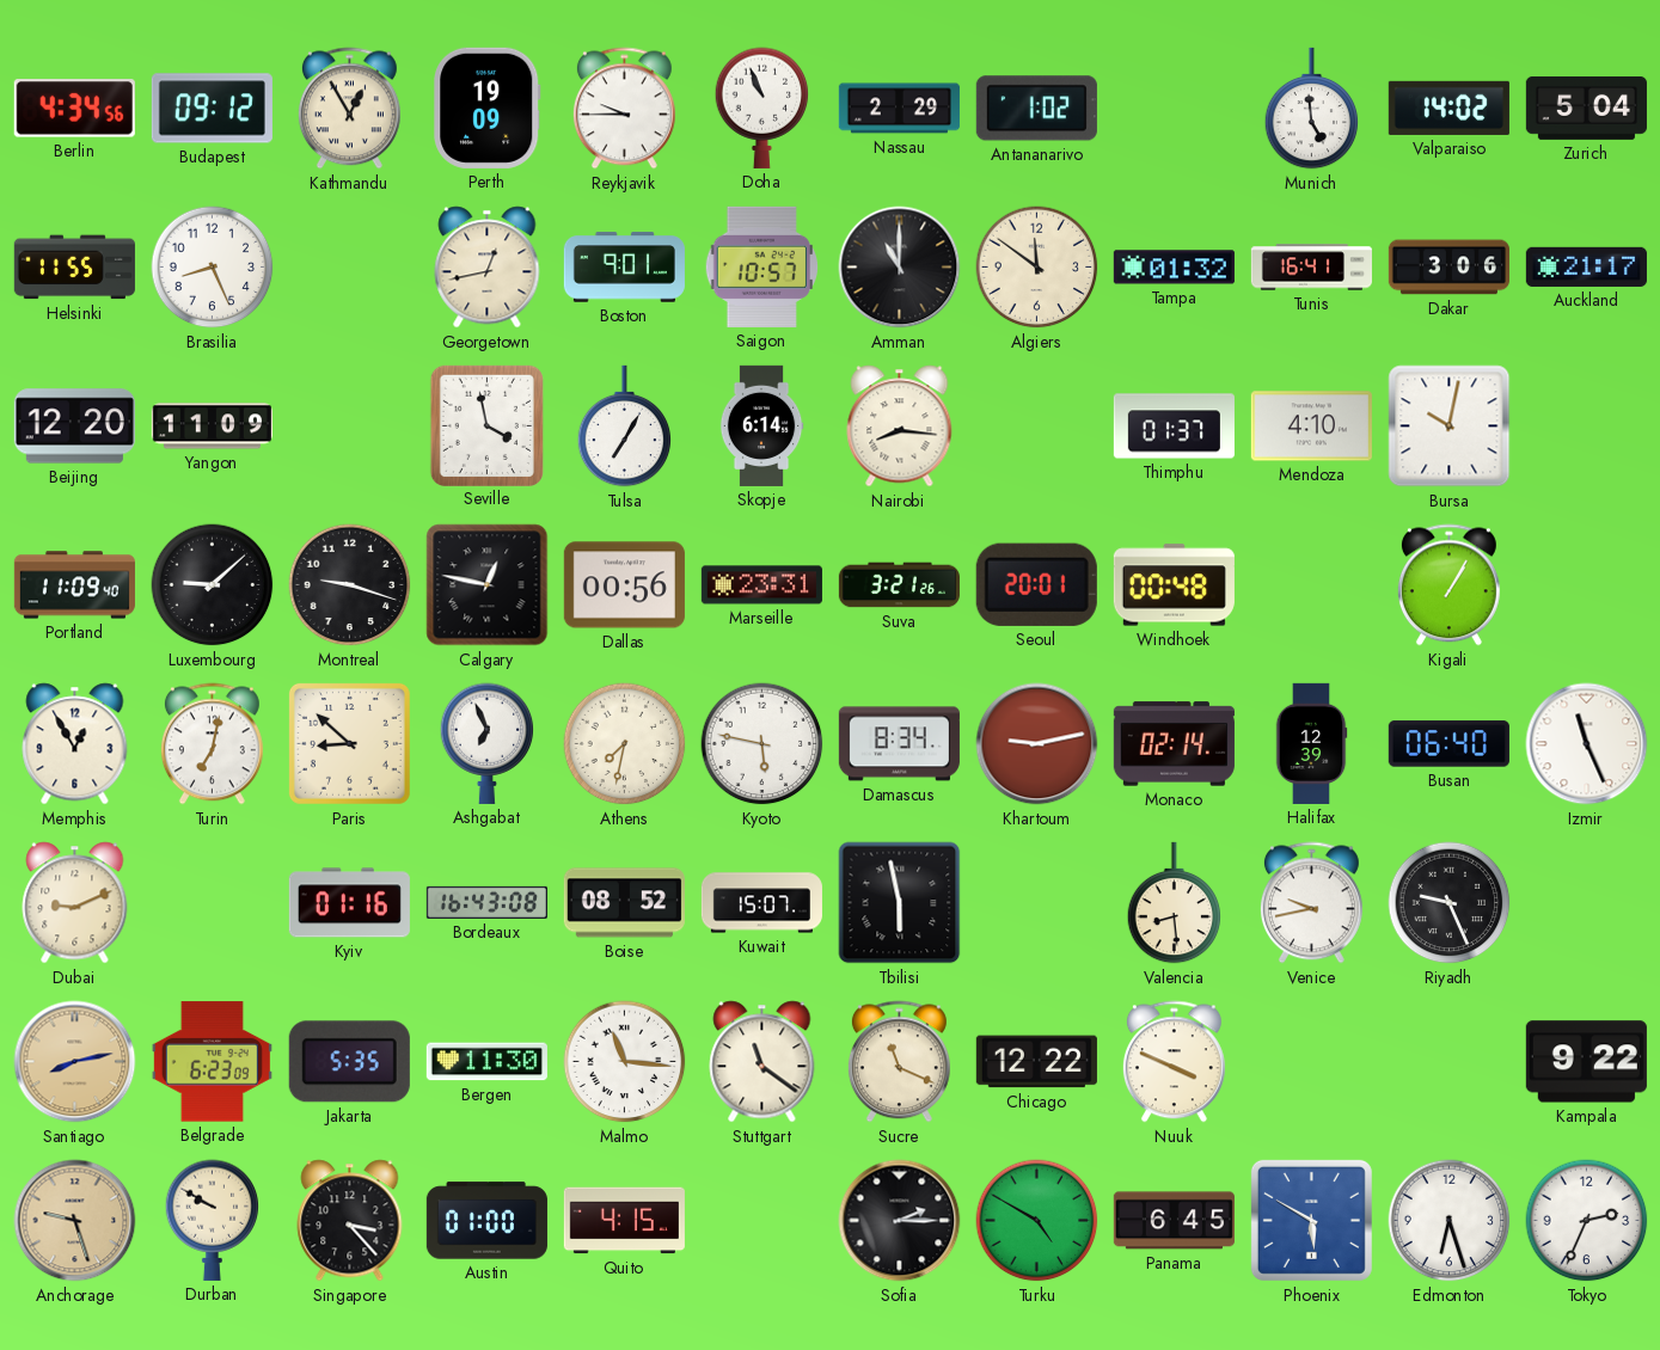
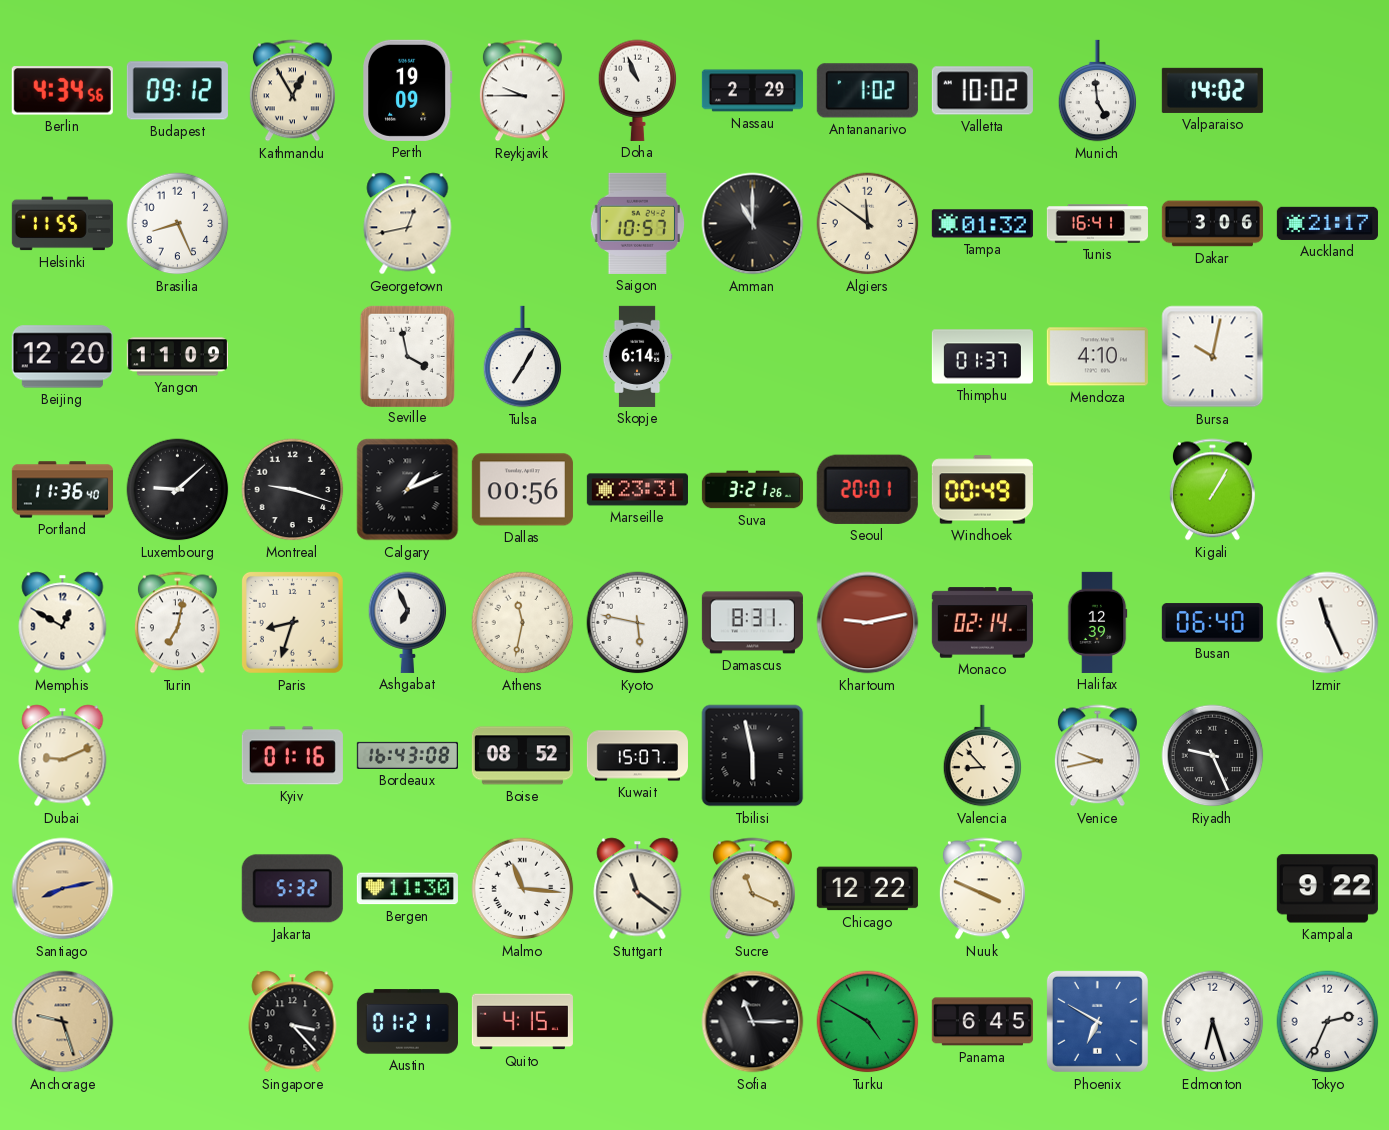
Valletta: none -> 10:02 (982, 91)
Zurich: 5:04 -> none (1586, 108)
Boston: 9:01 -> none (624, 268)
Nairobi: 8:16 -> none (900, 427)
Portland: 11:09 -> 11:36 (62, 490)
Calgary: 12:47 -> 1:11 (408, 490)
Windhoek: 00:48 -> 00:49 (982, 490)
Memphis: 12:55 -> 12:50 (63, 623)
Paris: 8:52 -> 8:33 (292, 622)
Athens: 7:32 -> 11:32 (523, 623)
Damascus: 8:34 -> 8:31 (752, 623)
Valencia: 8:29 -> 8:53 (983, 756)
Belgrade: 6:23 -> none (212, 1062)
Jakarta: 5:35 -> 5:32 (292, 889)
Durban: 9:50 -> none (213, 1220)
Austin: 01:00 -> 01:21 (407, 1022)
Sofia: 2:15 -> 11:15 (753, 1022)
Phoenix: 5:50 -> 6:50 (1097, 1021)
